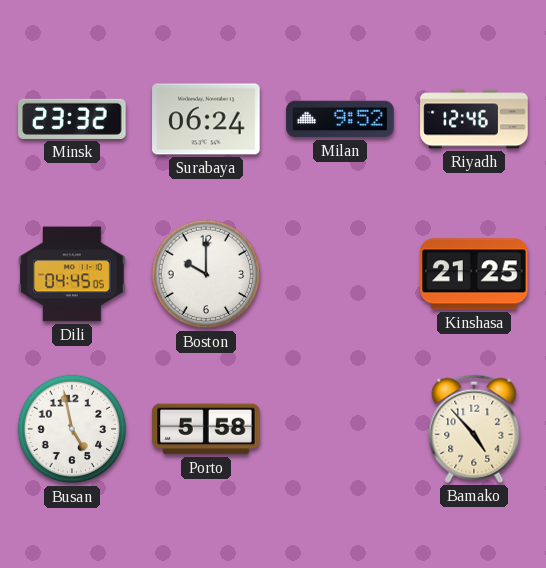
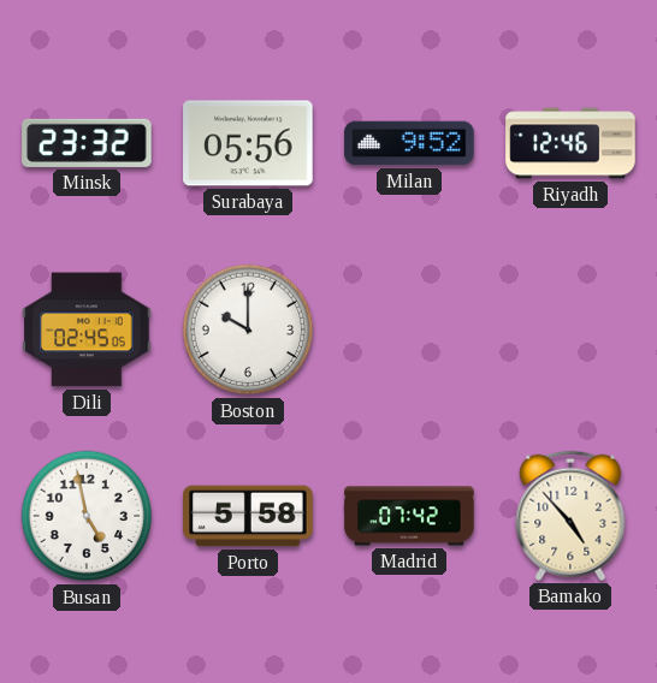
Surabaya: 06:24 -> 05:56 (248, 143)
Dili: 04:45 -> 02:45 (87, 329)
Kinshasa: 21:25 -> none (474, 274)
Madrid: none -> 07:42 (409, 516)
